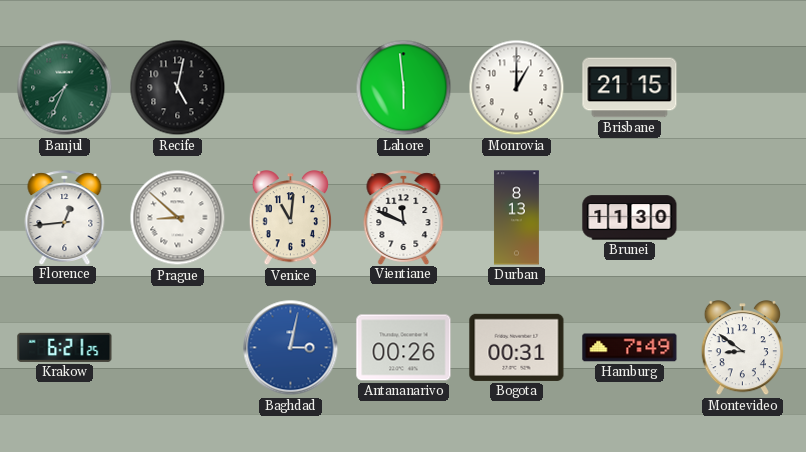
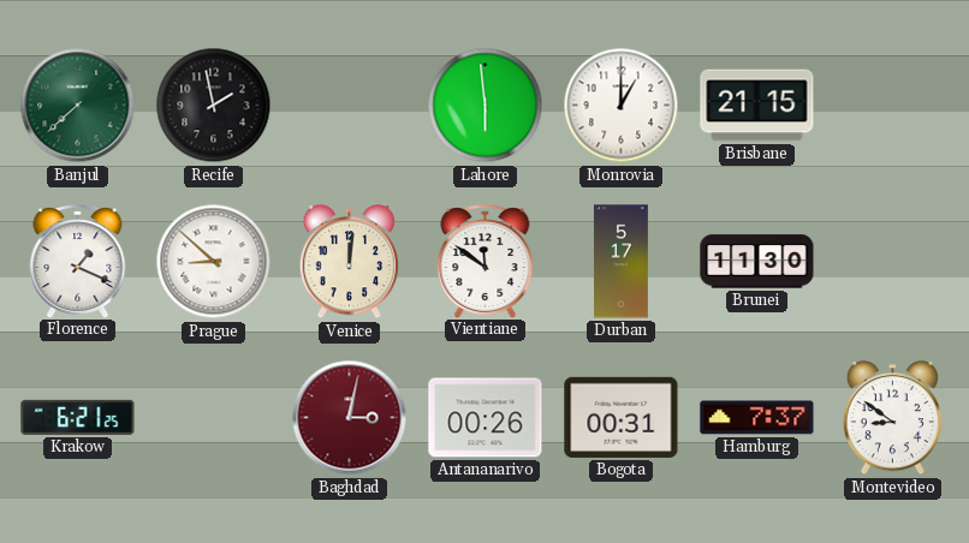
Banjul: 7:34 -> 7:38 (78, 106)
Recife: 5:02 -> 1:58 (214, 106)
Florence: 12:44 -> 1:19 (78, 261)
Venice: 11:01 -> 12:01 (349, 262)
Vientiane: 11:49 -> 11:51 (486, 261)
Durban: 8:13 -> 5:17 (620, 262)
Baghdad dial: blue -> burgundy (350, 418)
Hamburg: 7:49 -> 7:37 (757, 418)
